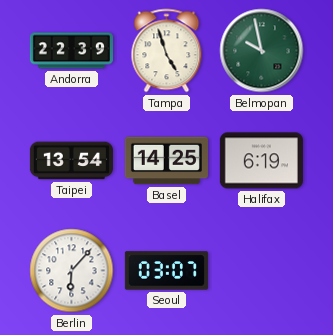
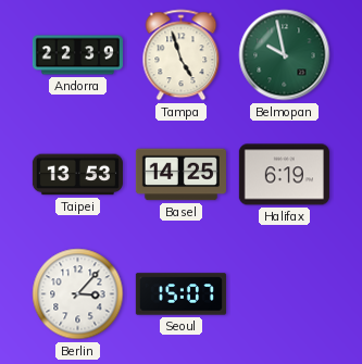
Taipei: 13:54 -> 13:53 (77, 175)
Berlin: 6:07 -> 3:07 (78, 294)
Seoul: 03:07 -> 15:07 (180, 294)
